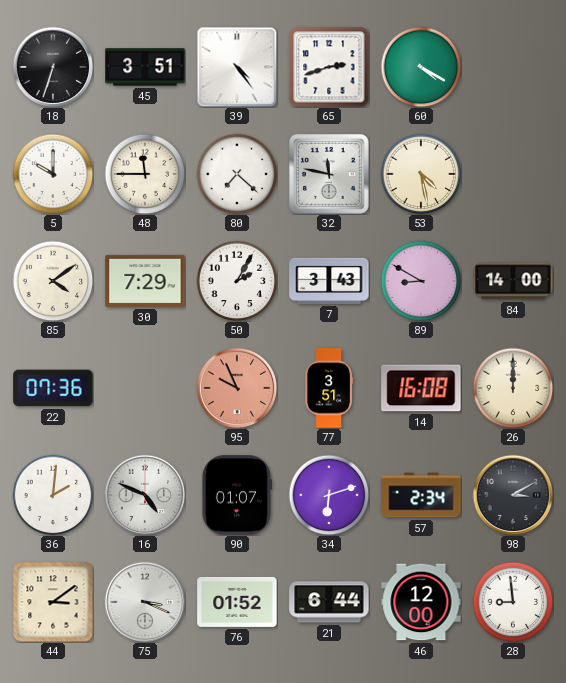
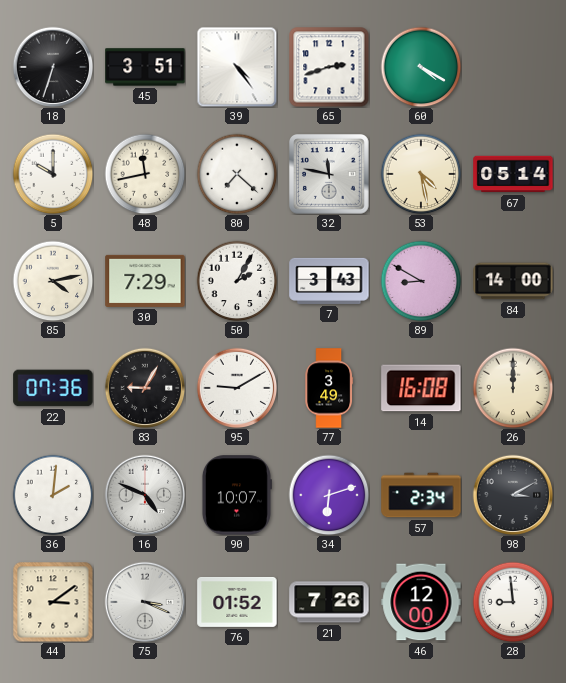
48: 11:45 -> 11:43 (145, 174)
67: none -> 05:14 (513, 174)
85: 4:09 -> 4:13 (53, 281)
83: none -> 9:05 (145, 388)
95: 9:56 -> 9:10 (237, 388)
95 dial: salmon -> white (237, 388)
77: 3:51 -> 3:49 (329, 388)
90: 01:07 -> 10:07 (236, 495)
21: 6:44 -> 7:26 (329, 602)
